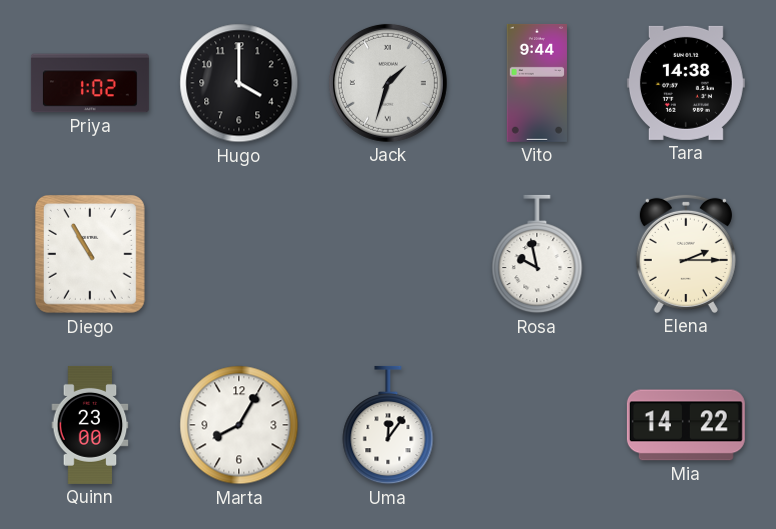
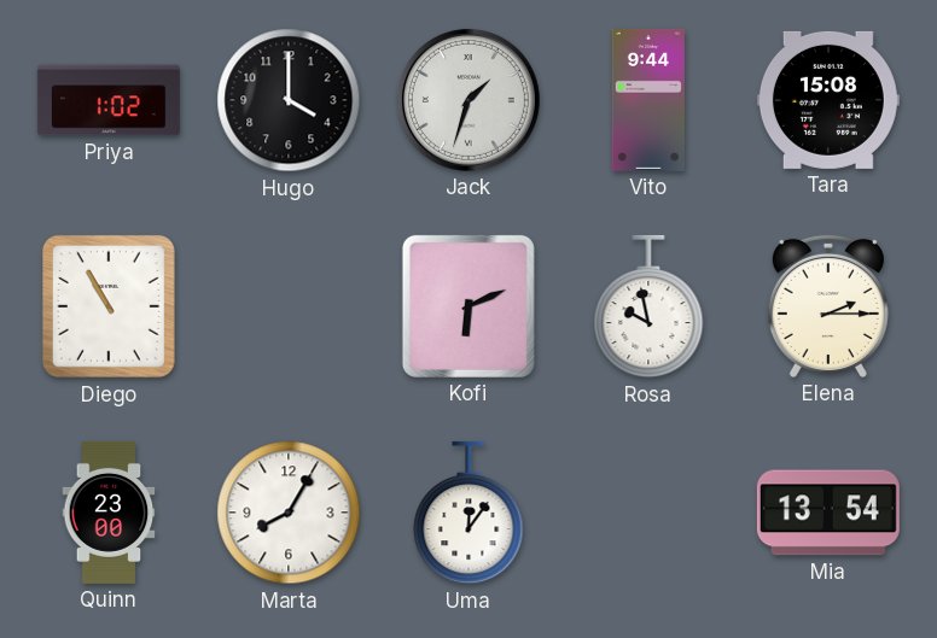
Tara: 14:38 -> 15:08 (828, 100)
Kofi: none -> 6:11 (468, 306)
Mia: 14:22 -> 13:54 (828, 513)
